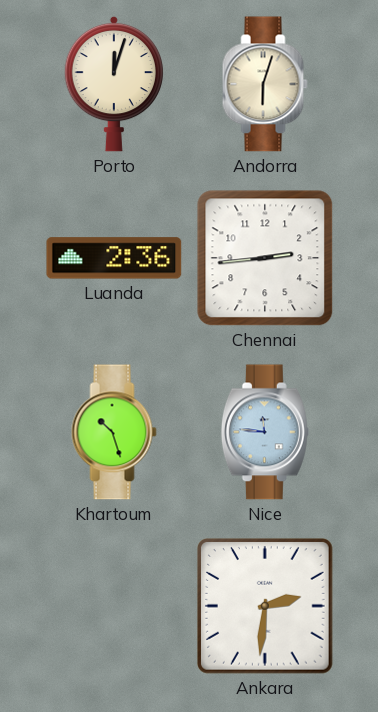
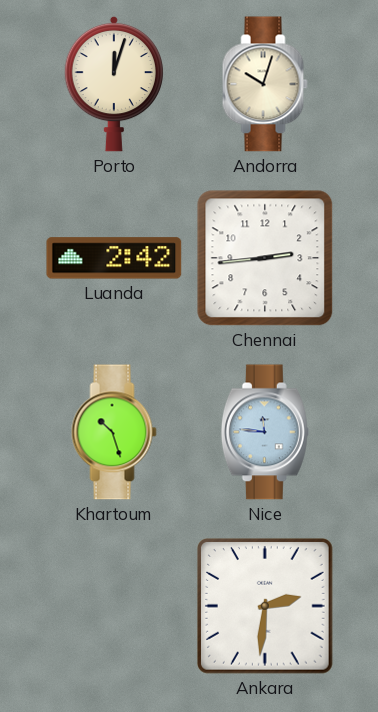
Andorra: 6:03 -> 10:03 (265, 84)
Luanda: 2:36 -> 2:42 (114, 258)
